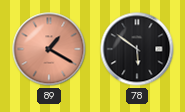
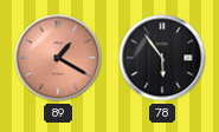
78: 5:51 -> 5:54 (162, 58)
